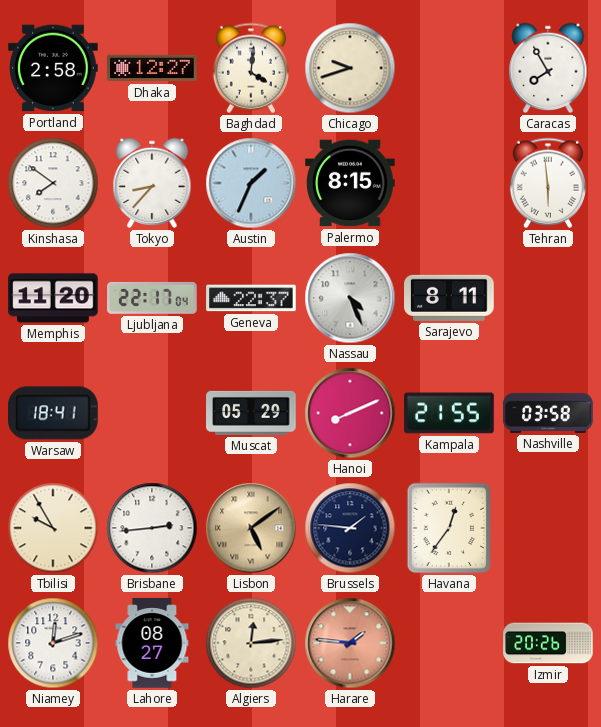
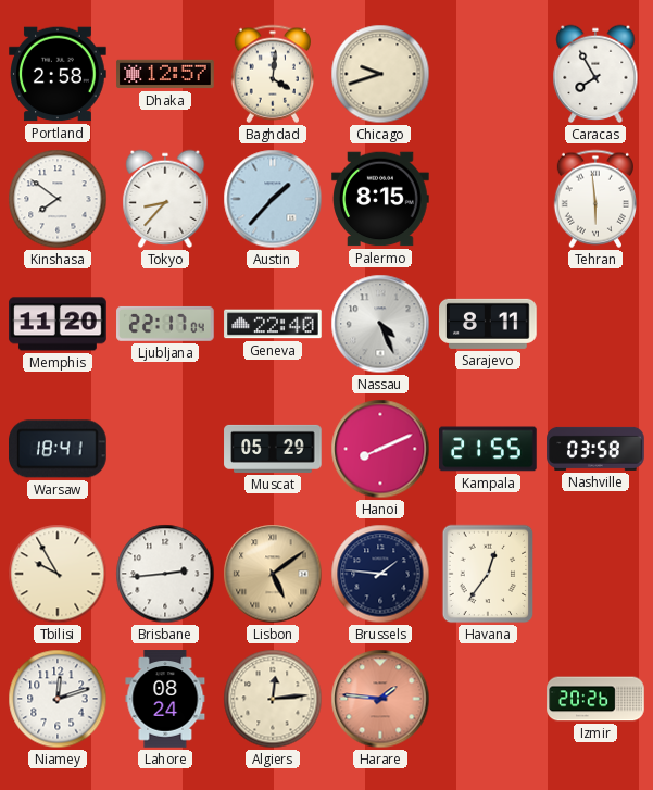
Dhaka: 12:27 -> 12:57 (165, 74)
Austin: 1:34 -> 1:37 (273, 199)
Geneva: 22:37 -> 22:40 (273, 324)
Lahore: 08:27 -> 08:24 (165, 699)
